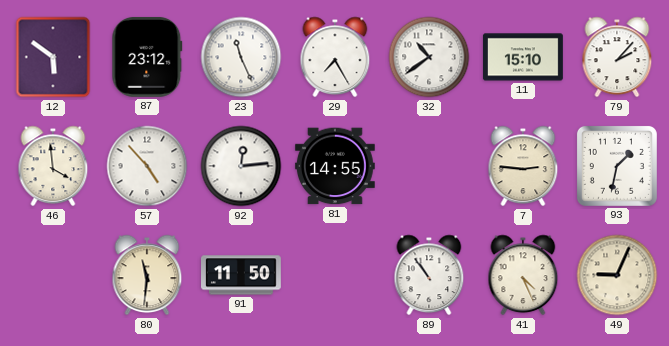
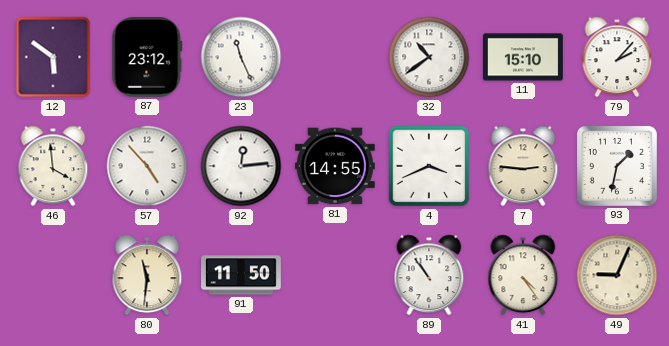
29: 7:25 -> none (335, 57)
4: none -> 3:41 (429, 166)
41: 4:26 -> 4:24 (523, 275)
